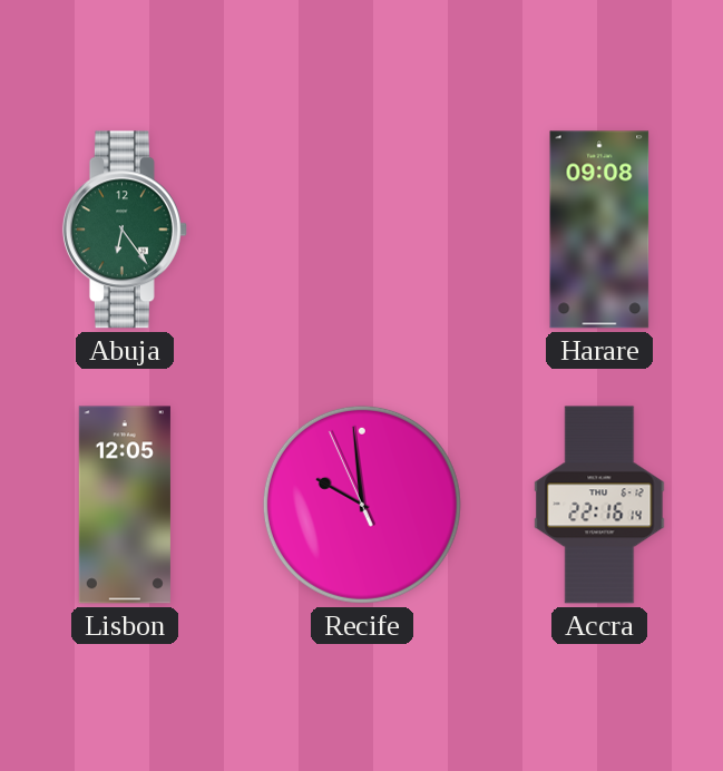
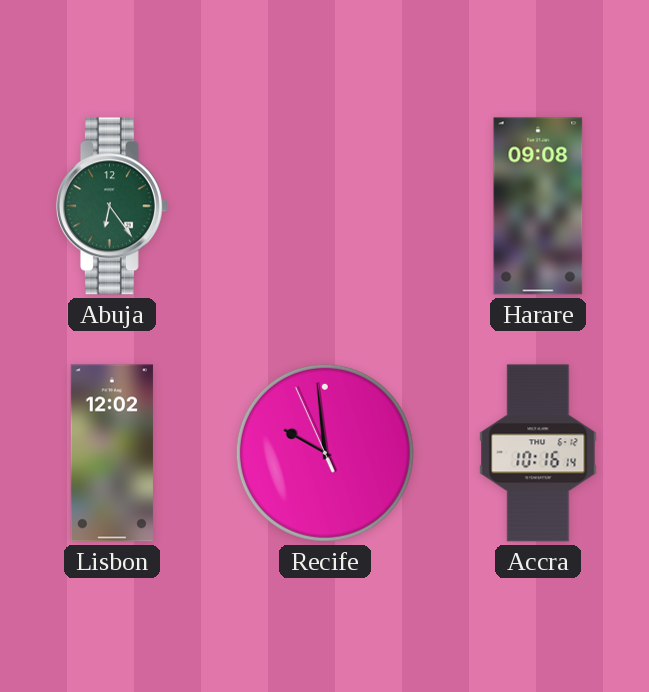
Lisbon: 12:05 -> 12:02 (112, 453)
Accra: 22:16 -> 10:16 (538, 453)
